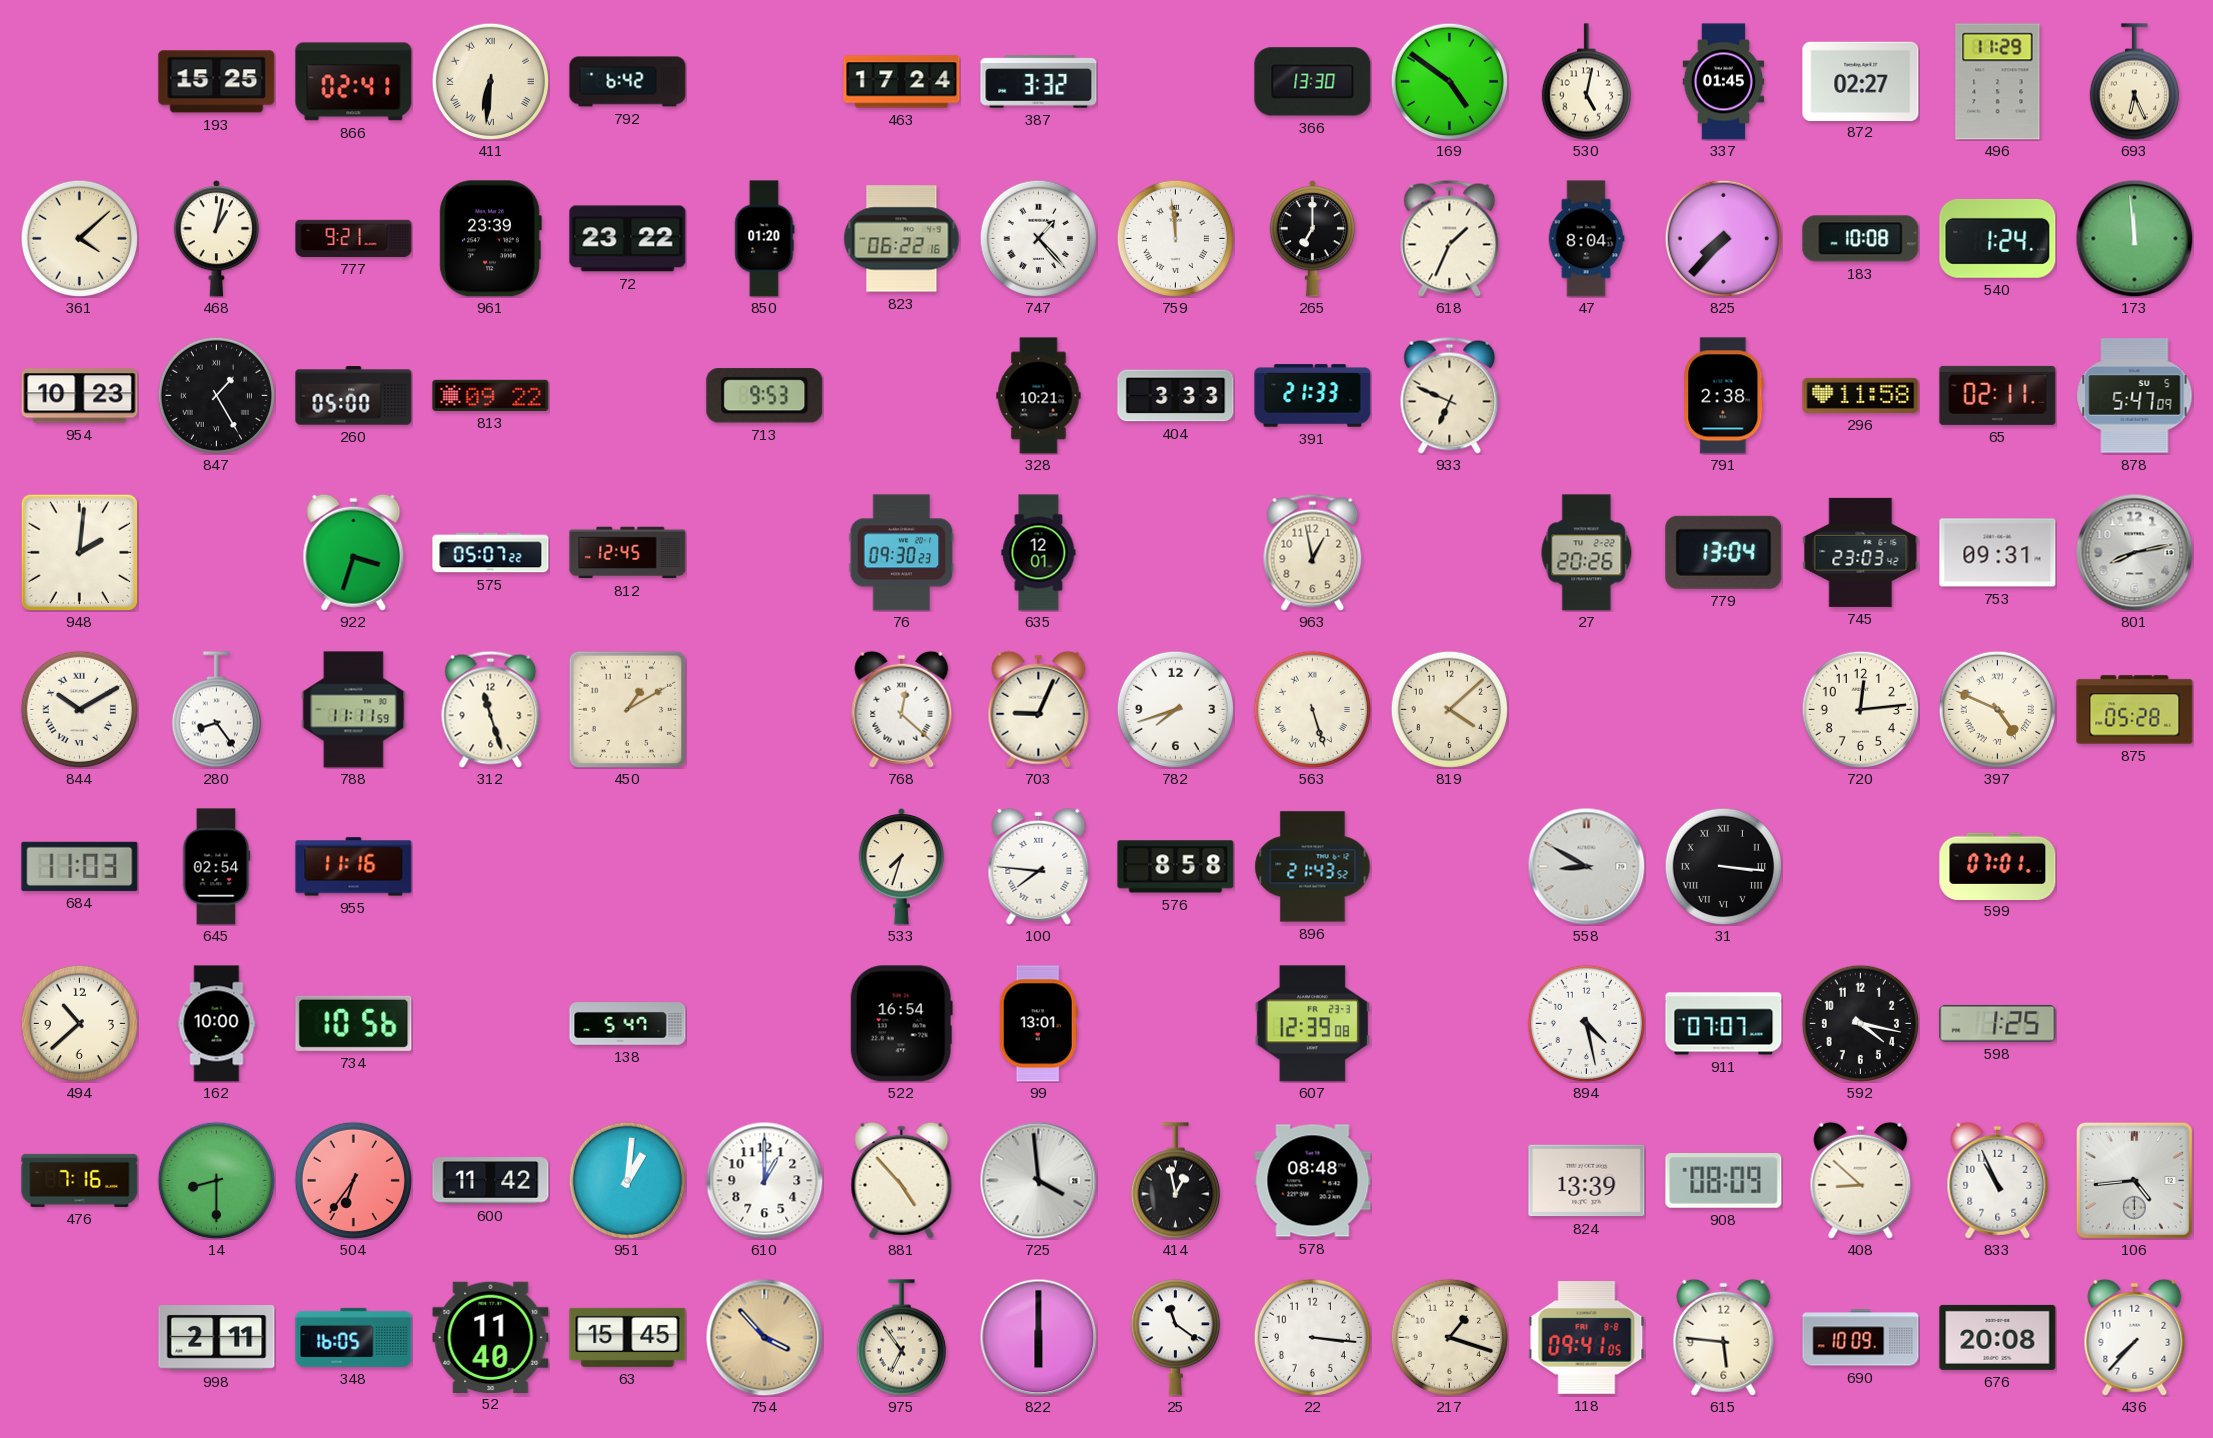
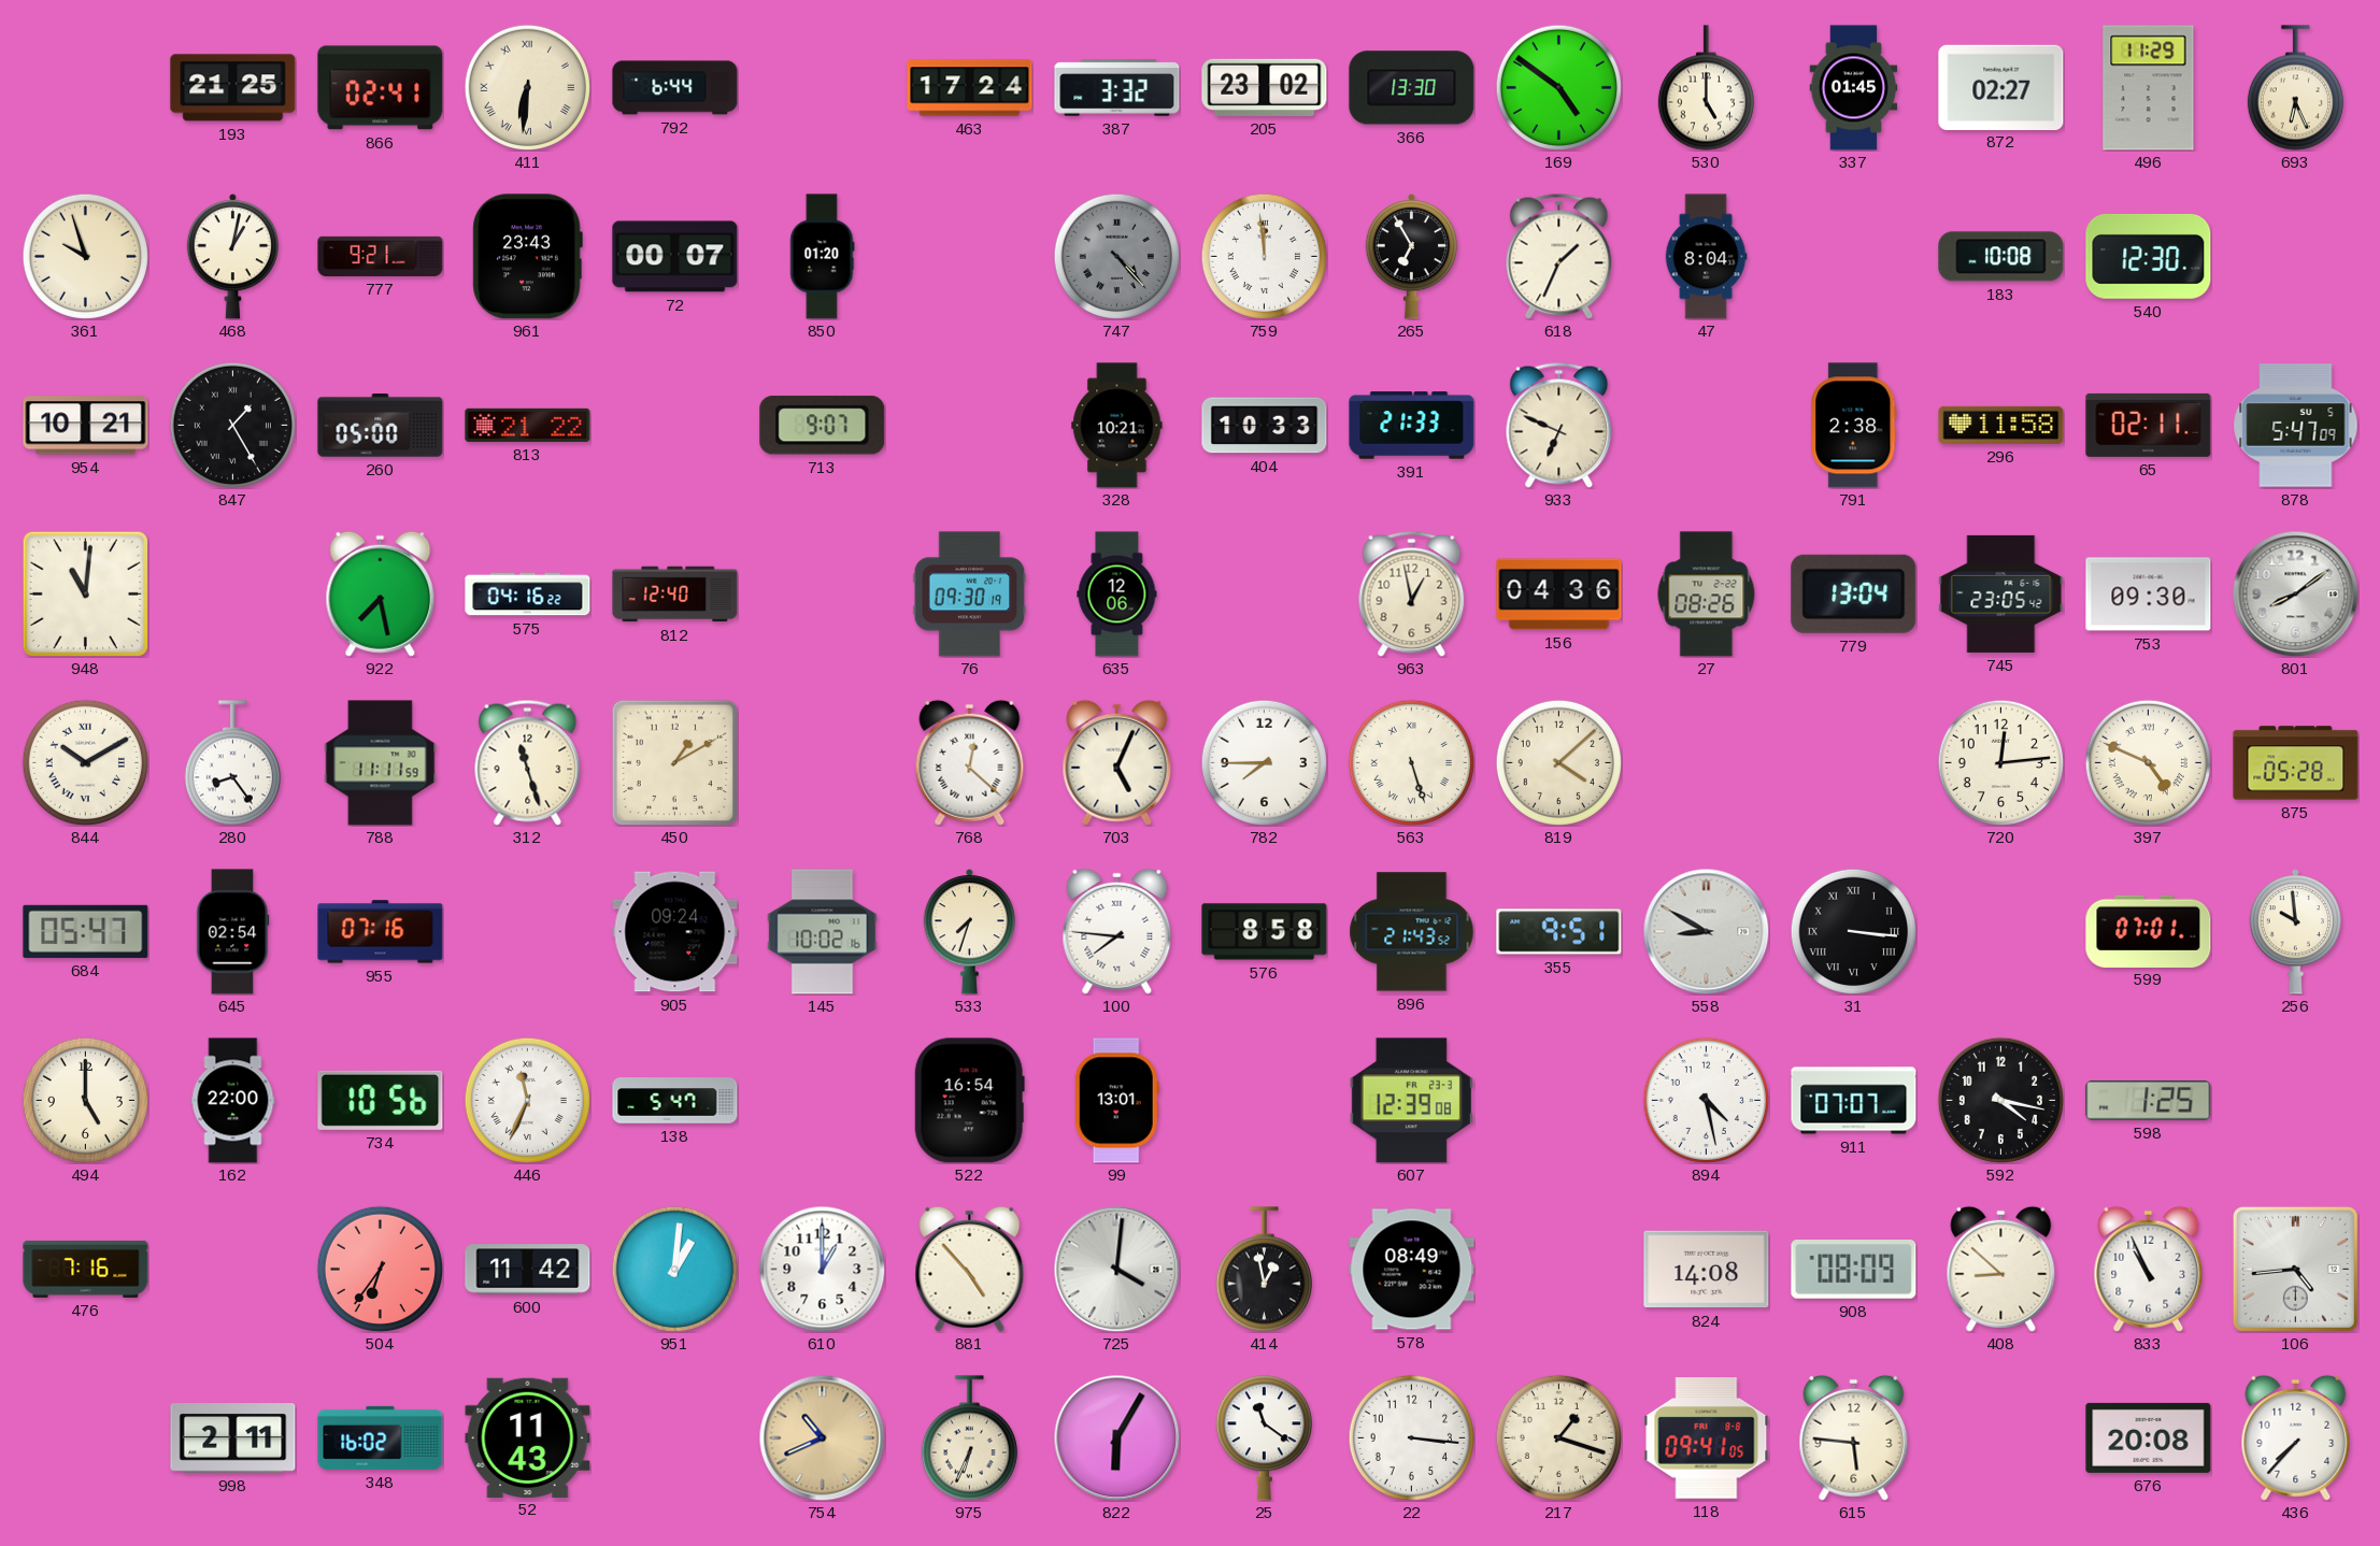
193: 15:25 -> 21:25 (233, 88)
792: 6:42 -> 6:44 (675, 88)
205: none -> 23:02 (1265, 87)
530: 5:02 -> 5:00 (1706, 88)
361: 4:08 -> 9:57 (85, 256)
961: 23:39 -> 23:43 (527, 257)
72: 23:22 -> 00:07 (675, 257)
823: 06:22 -> none (902, 239)
747: 1:23 -> 4:23 (1116, 256)
747 dial: white -> grey (1116, 256)
265: 7:00 -> 6:55 (1412, 257)
825: 7:37 -> none (1723, 238)
540: 1:24 -> 12:30 (2149, 256)
173: 11:59 -> none (2134, 238)
954: 10:23 -> 10:21 (86, 426)
813: 09:22 -> 21:22 (528, 425)
713: 9:53 -> 9:07 (823, 426)
404: 3:33 -> 10:33 (1265, 426)
948: 2:01 -> 11:01 (85, 593)
922: 3:33 -> 7:28 (381, 593)
575: 05:07 -> 04:16 (528, 595)
812: 12:45 -> 12:40 (675, 595)
76: 09:30:23 -> 09:30:19 (970, 595)
635: 12:01 -> 12:06 (1117, 595)
156: none -> 04:36 (1559, 595)
27: 20:26 -> 08:26 (1707, 595)
745: 23:03 -> 23:05 (2001, 593)
753: 09:31 -> 09:30 (2149, 595)
801: 8:13 -> 8:09 (2295, 593)
703: 9:04 -> 5:04 (1117, 762)
782: 7:42 -> 7:45 (1264, 762)
684: 11:03 -> 05:47 (86, 931)
955: 11:16 -> 07:16 (381, 932)
905: none -> 09:24 (675, 932)
145: none -> 10:02 (823, 932)
355: none -> 9:51 (1559, 932)
256: none -> 9:59 (2296, 932)
494: 10:38 -> 5:00 (85, 1100)
162: 10:00 -> 22:00 (233, 1101)
446: none -> 11:34 (527, 1100)
14: 8:30 -> none (216, 1180)
725: 3:59 -> 4:01 (1116, 1269)
578: 08:48 -> 08:49 (1412, 1270)
824: 13:39 -> 14:08 (1707, 1270)
348: 16:05 -> 16:02 (381, 1437)
52: 11:40 -> 11:43 (528, 1437)
63: 15:45 -> none (628, 1337)
754: 3:53 -> 10:41 (822, 1437)
975: 6:54 -> 6:34 (969, 1438)
822: 6:00 -> 6:05 (1116, 1437)
690: 10:09 -> none (1861, 1338)
